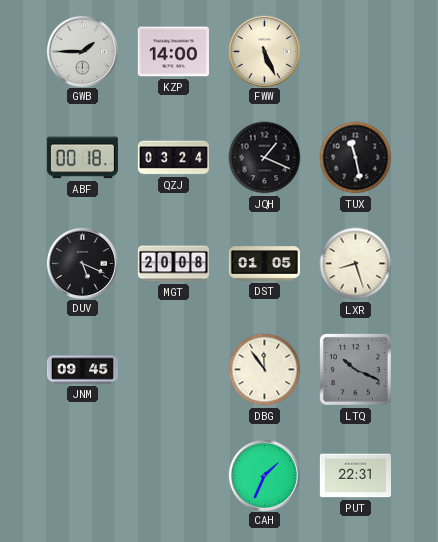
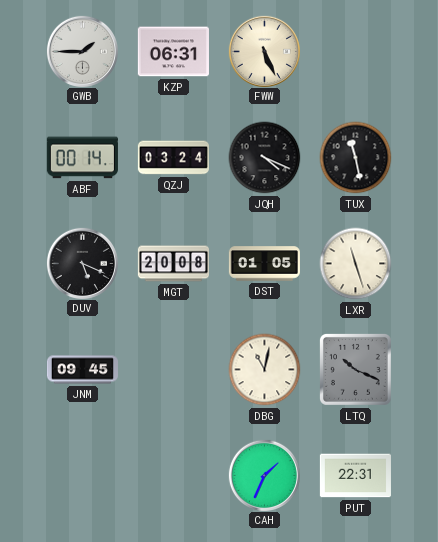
KZP: 14:00 -> 06:31 (173, 52)
ABF: 00:18 -> 00:14 (82, 158)
JQH: 1:19 -> 4:19 (265, 158)
LXR: 8:27 -> 11:27 (356, 264)
DBG: 11:54 -> 11:02 (265, 370)
